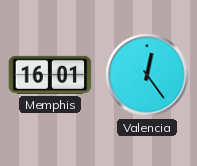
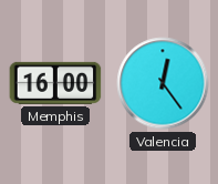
Memphis: 16:01 -> 16:00 (55, 83)
